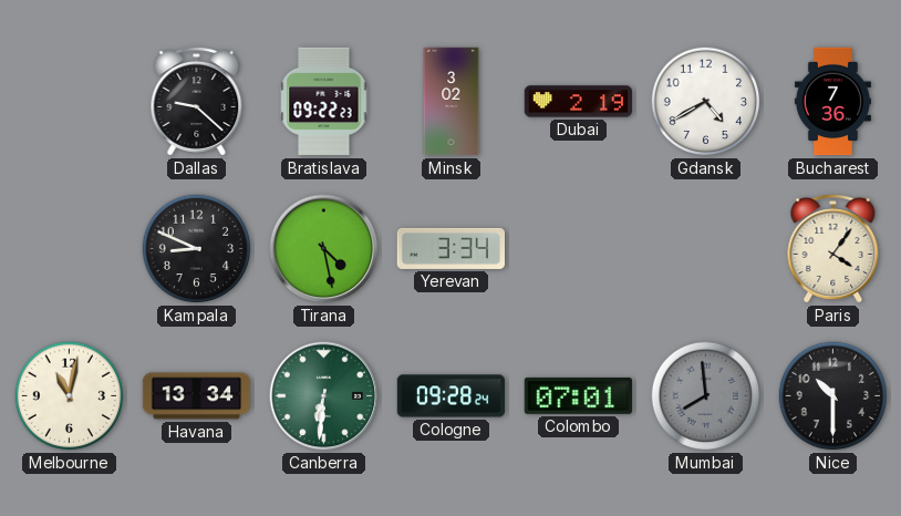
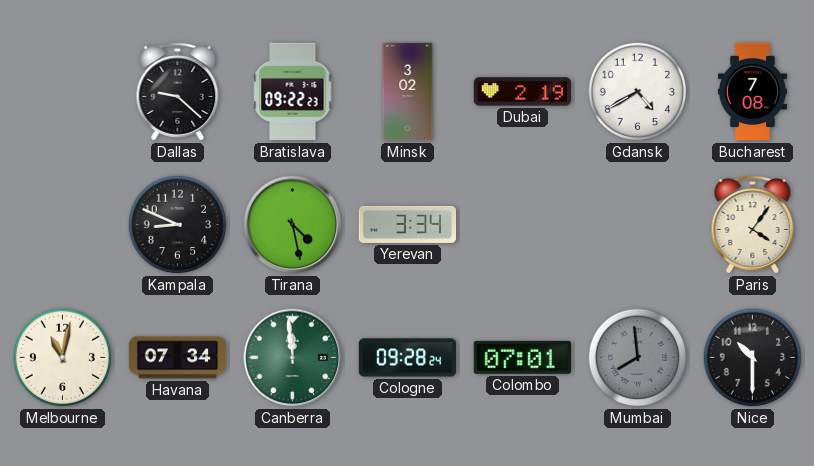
Bucharest: 7:36 -> 7:08 (752, 92)
Havana: 13:34 -> 07:34 (178, 358)
Canberra: 6:31 -> 11:59 (293, 358)
